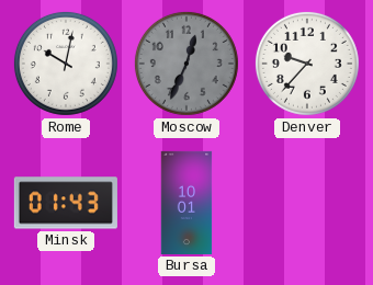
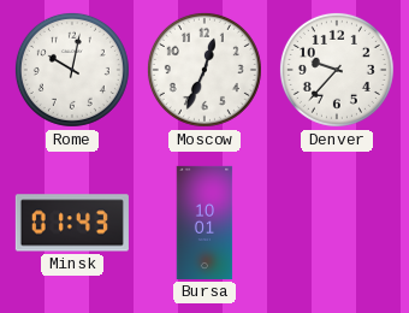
Moscow dial: grey -> white (204, 70)
